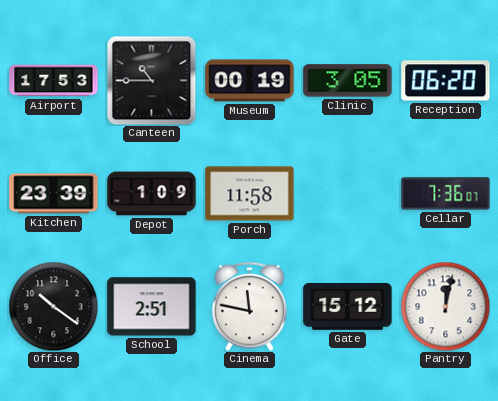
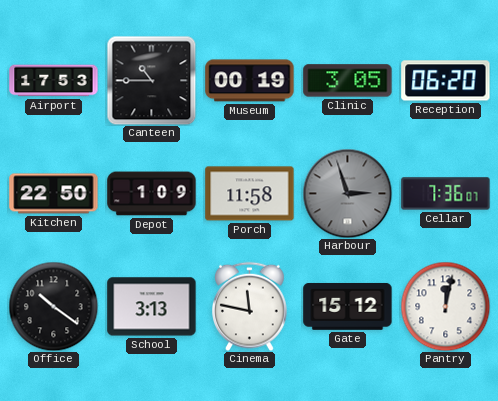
Kitchen: 23:39 -> 22:50 (54, 194)
Harbour: none -> 2:57 (347, 193)
School: 2:51 -> 3:13 (152, 307)
